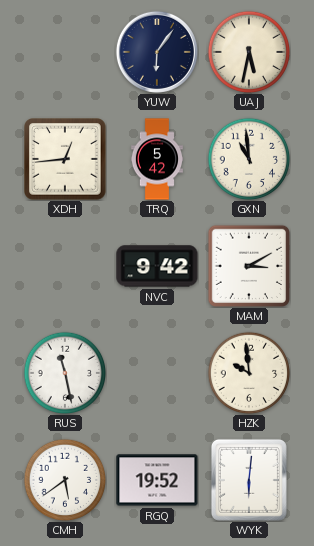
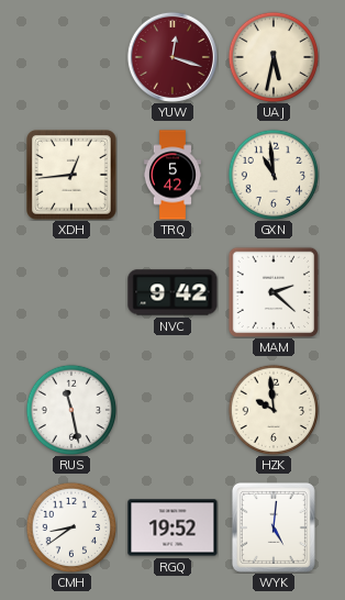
YUW: 6:06 -> 12:18 (172, 57)
YUW dial: navy -> burgundy (172, 57)
MAM: 3:10 -> 2:22 (272, 291)
CMH: 5:39 -> 8:39 (71, 527)
WYK: 6:01 -> 5:01 (274, 527)
